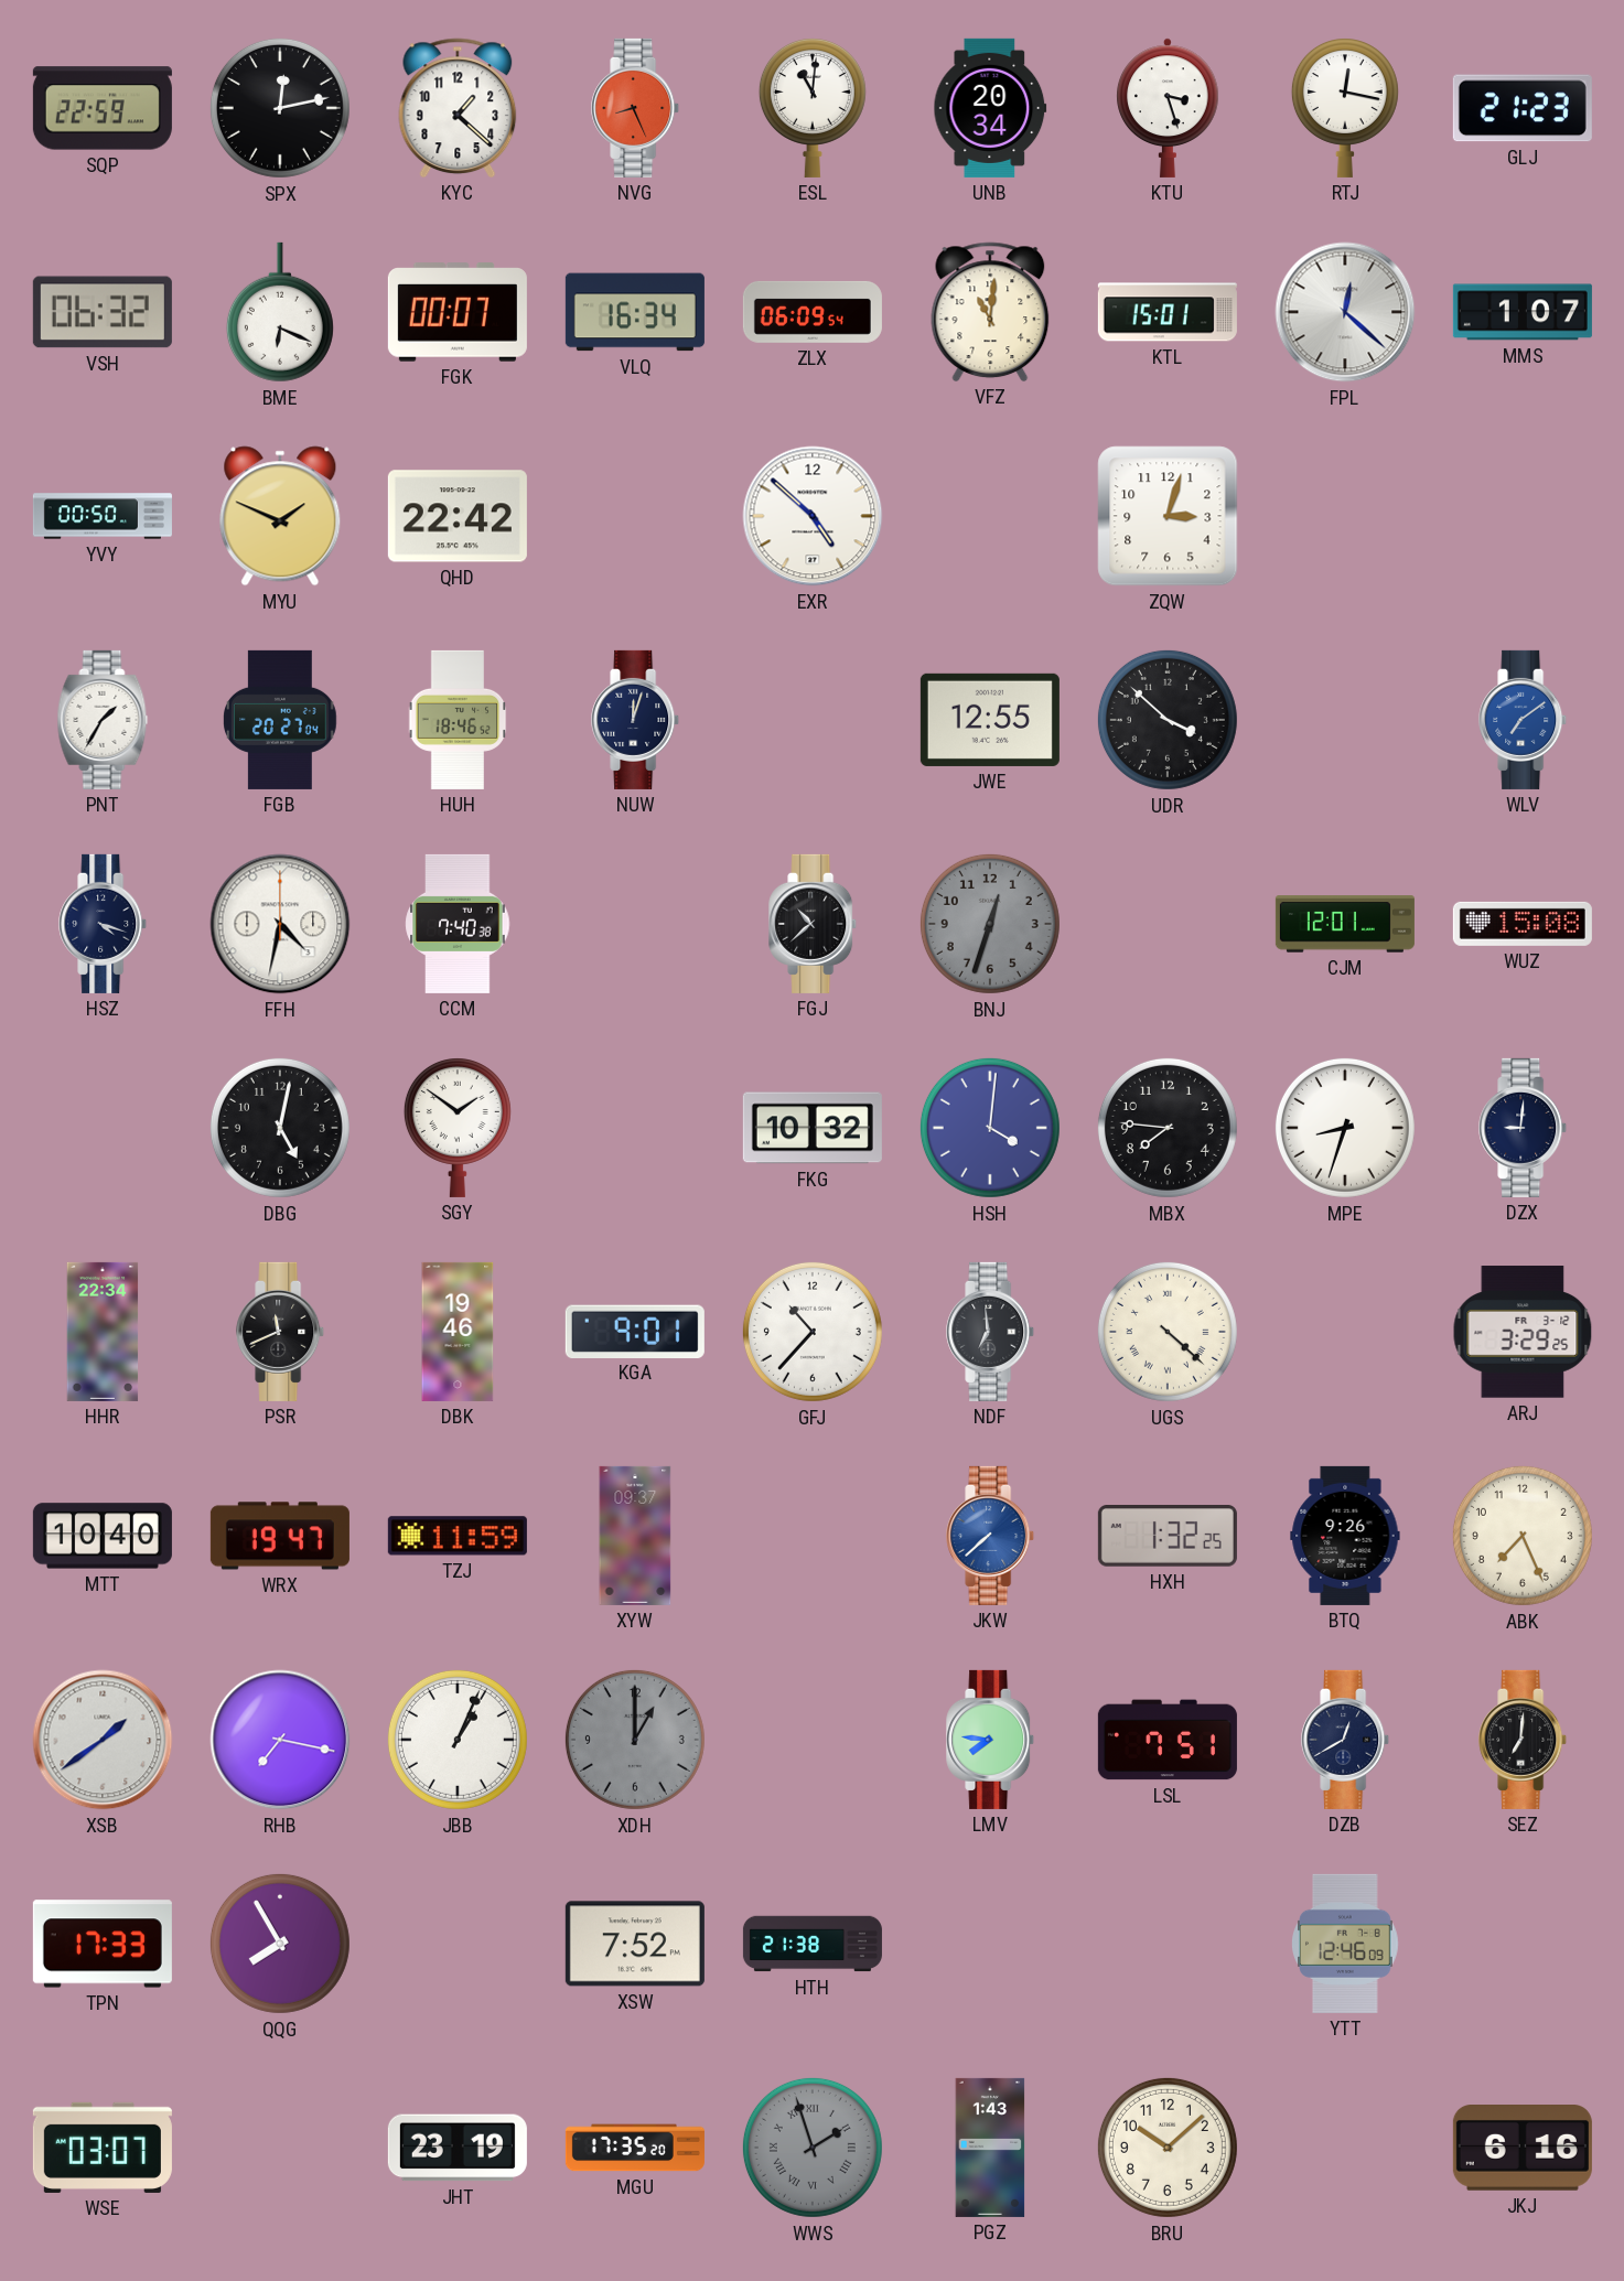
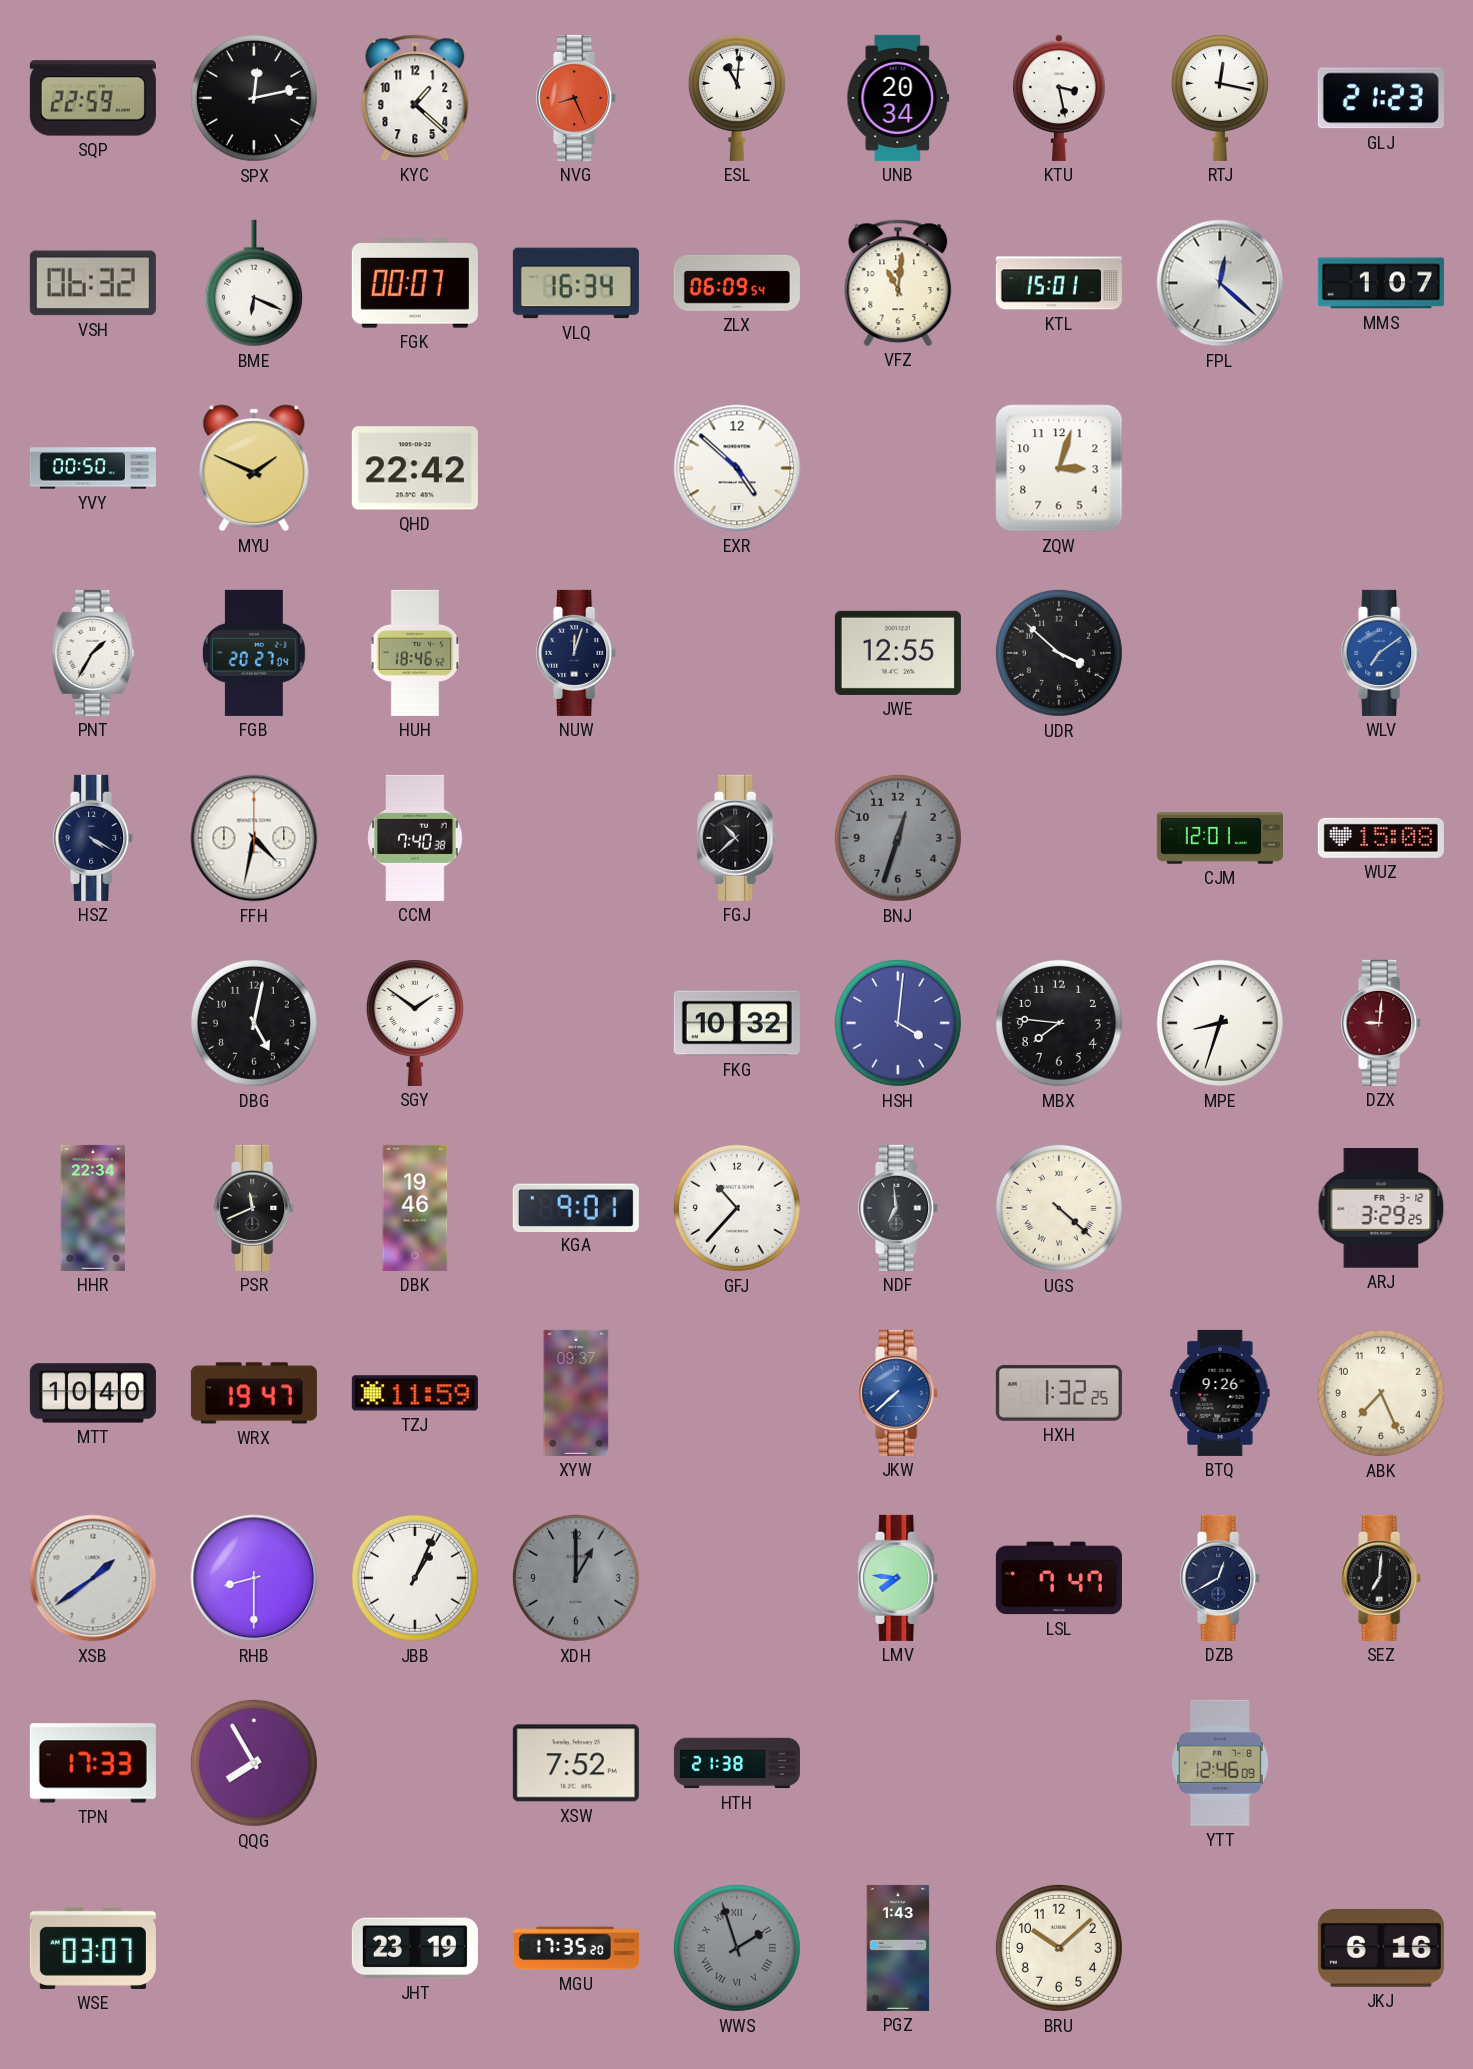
KTU: 3:27 -> 3:28 (1059, 98)
HSZ: 4:18 -> 4:20 (94, 838)
DZX dial: navy -> burgundy (1382, 1023)
RHB: 7:17 -> 8:30 (254, 1578)
LSL: 7:51 -> 7:47 (1059, 1578)
